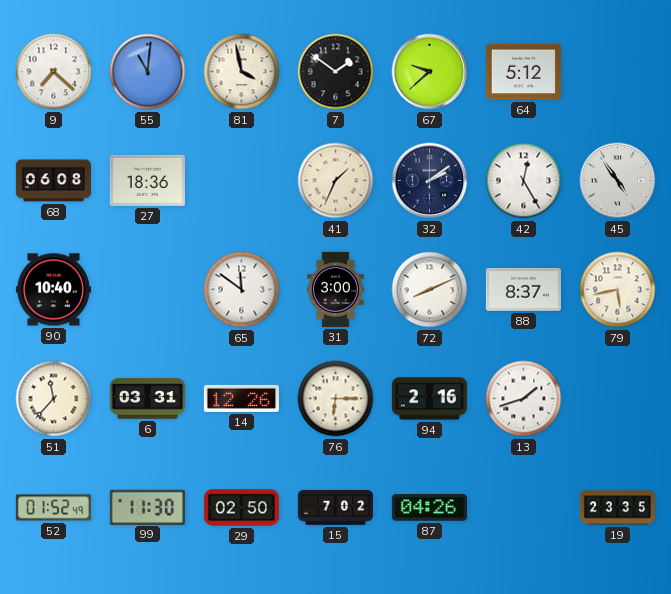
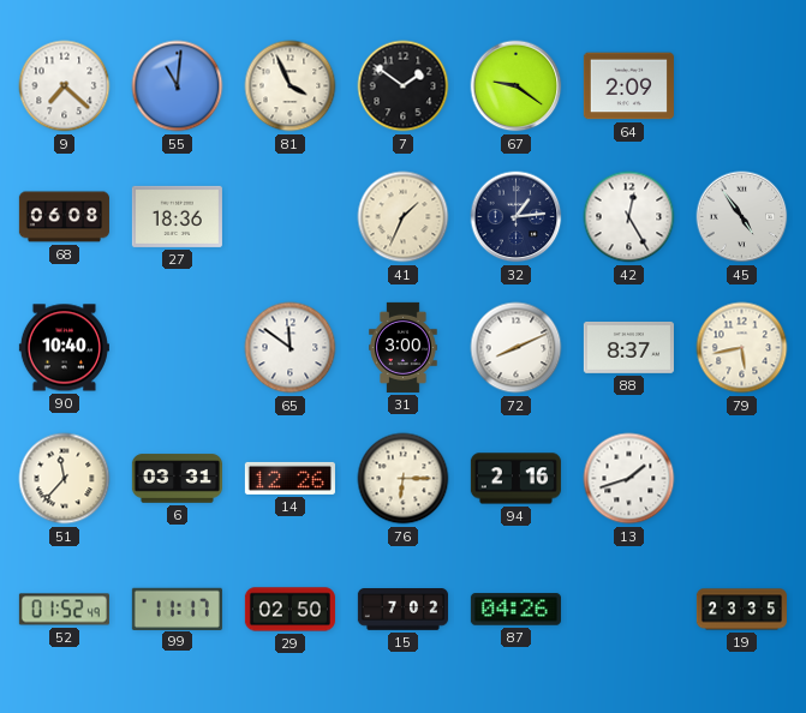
81: 3:58 -> 3:56 (291, 86)
67: 9:38 -> 9:21 (517, 86)
64: 5:12 -> 2:09 (628, 86)
32: 2:09 -> 1:14 (517, 217)
99: 11:30 -> 11:17 (177, 609)
